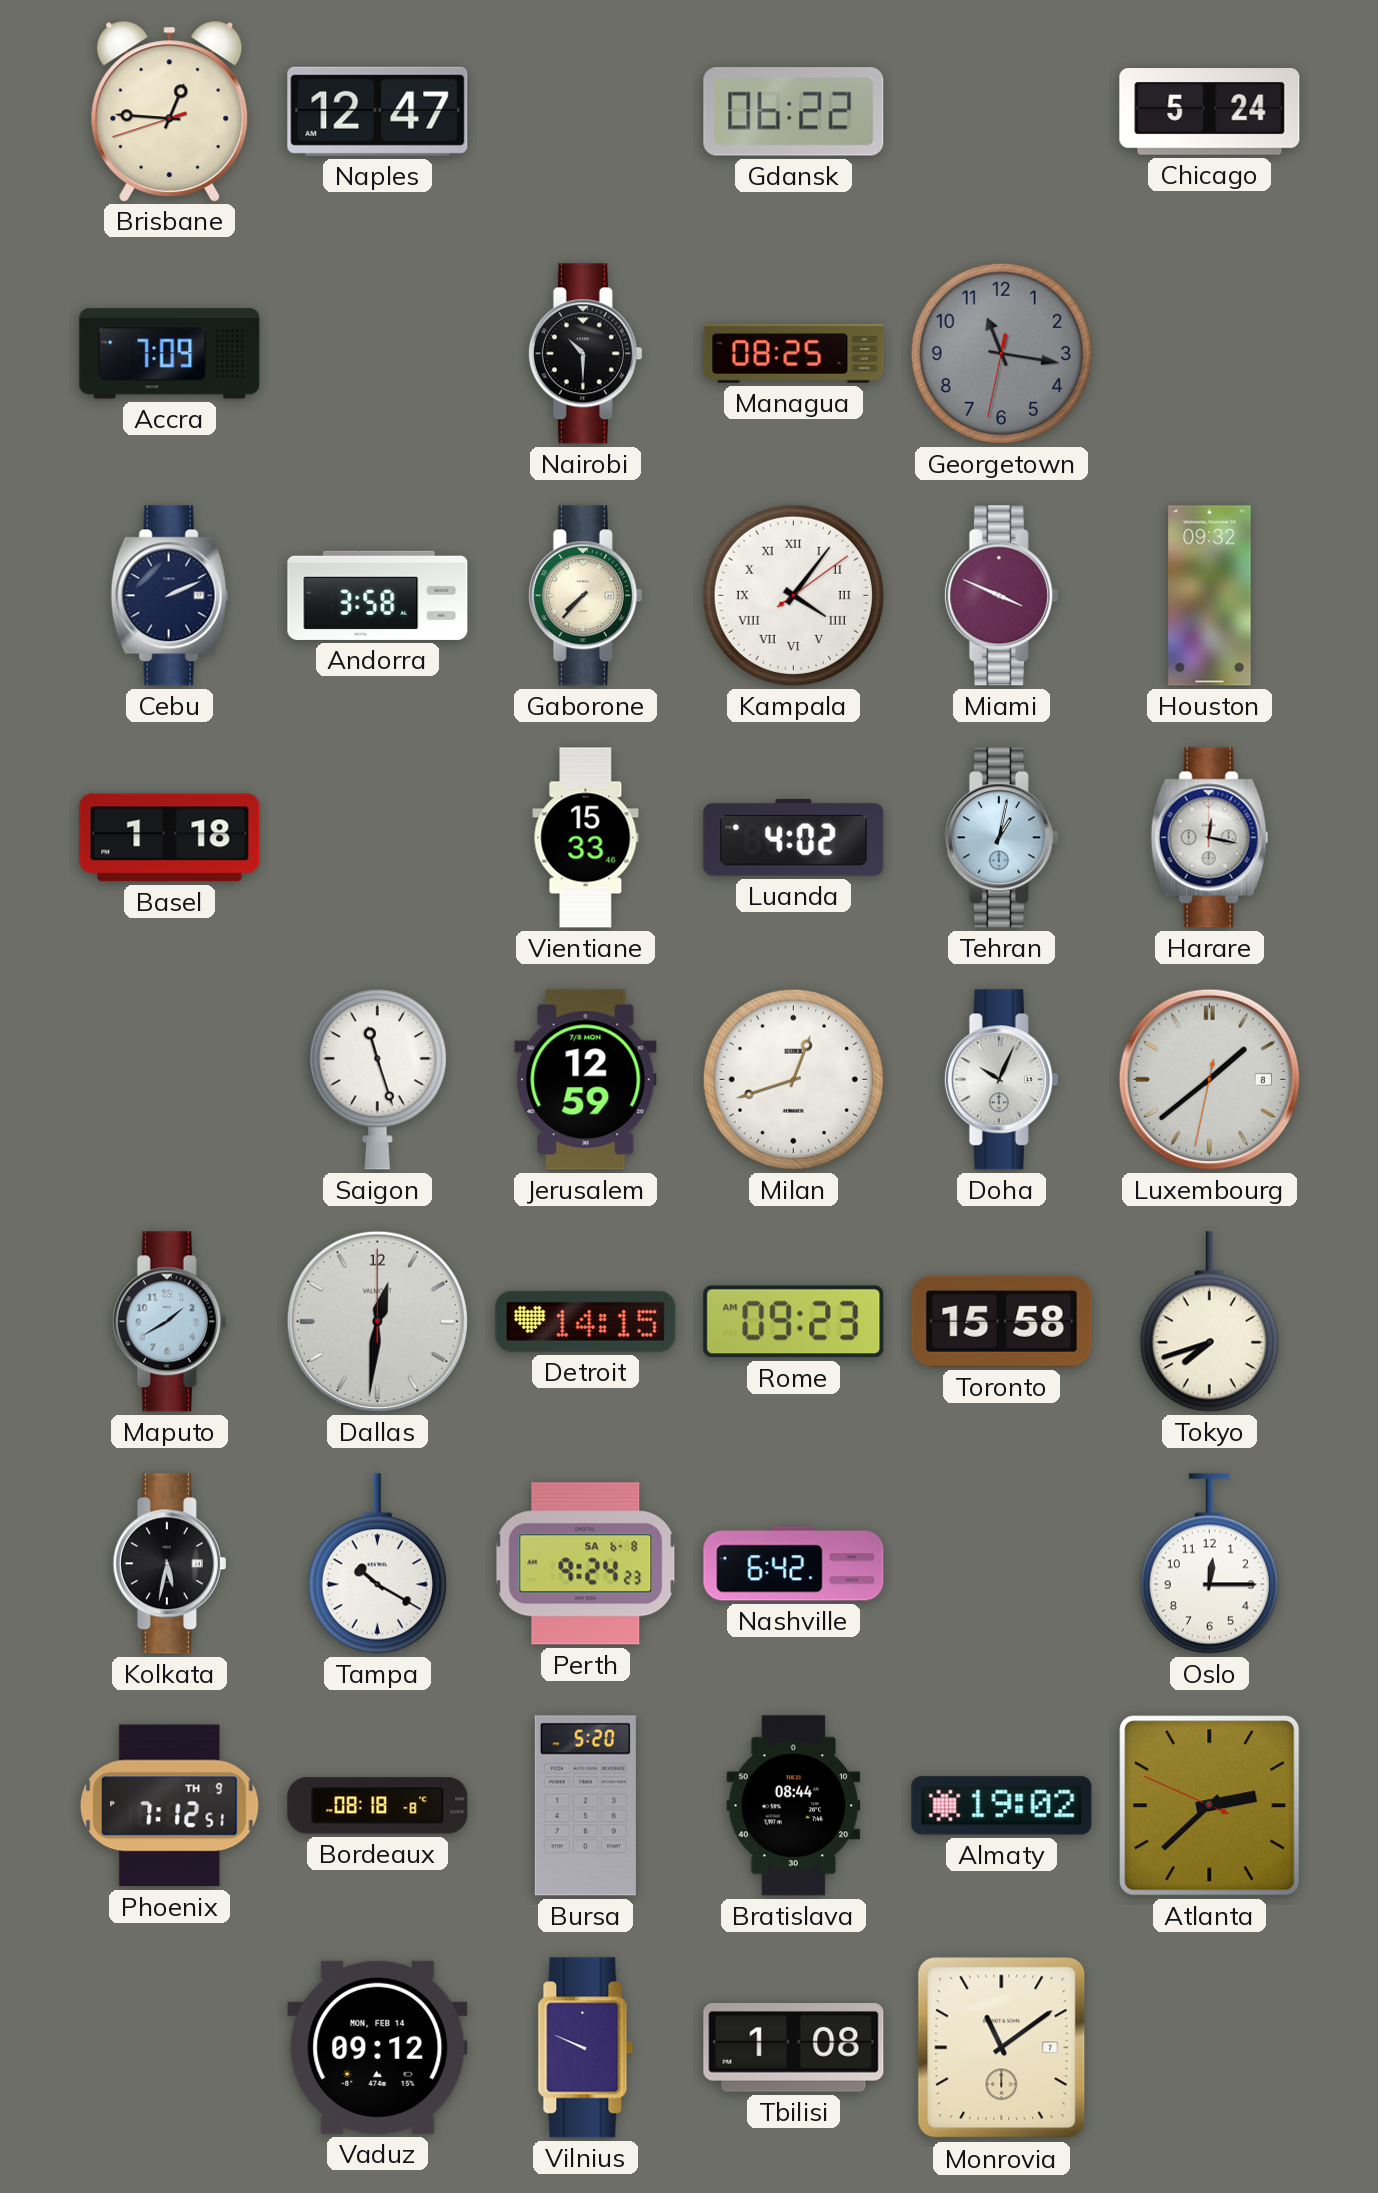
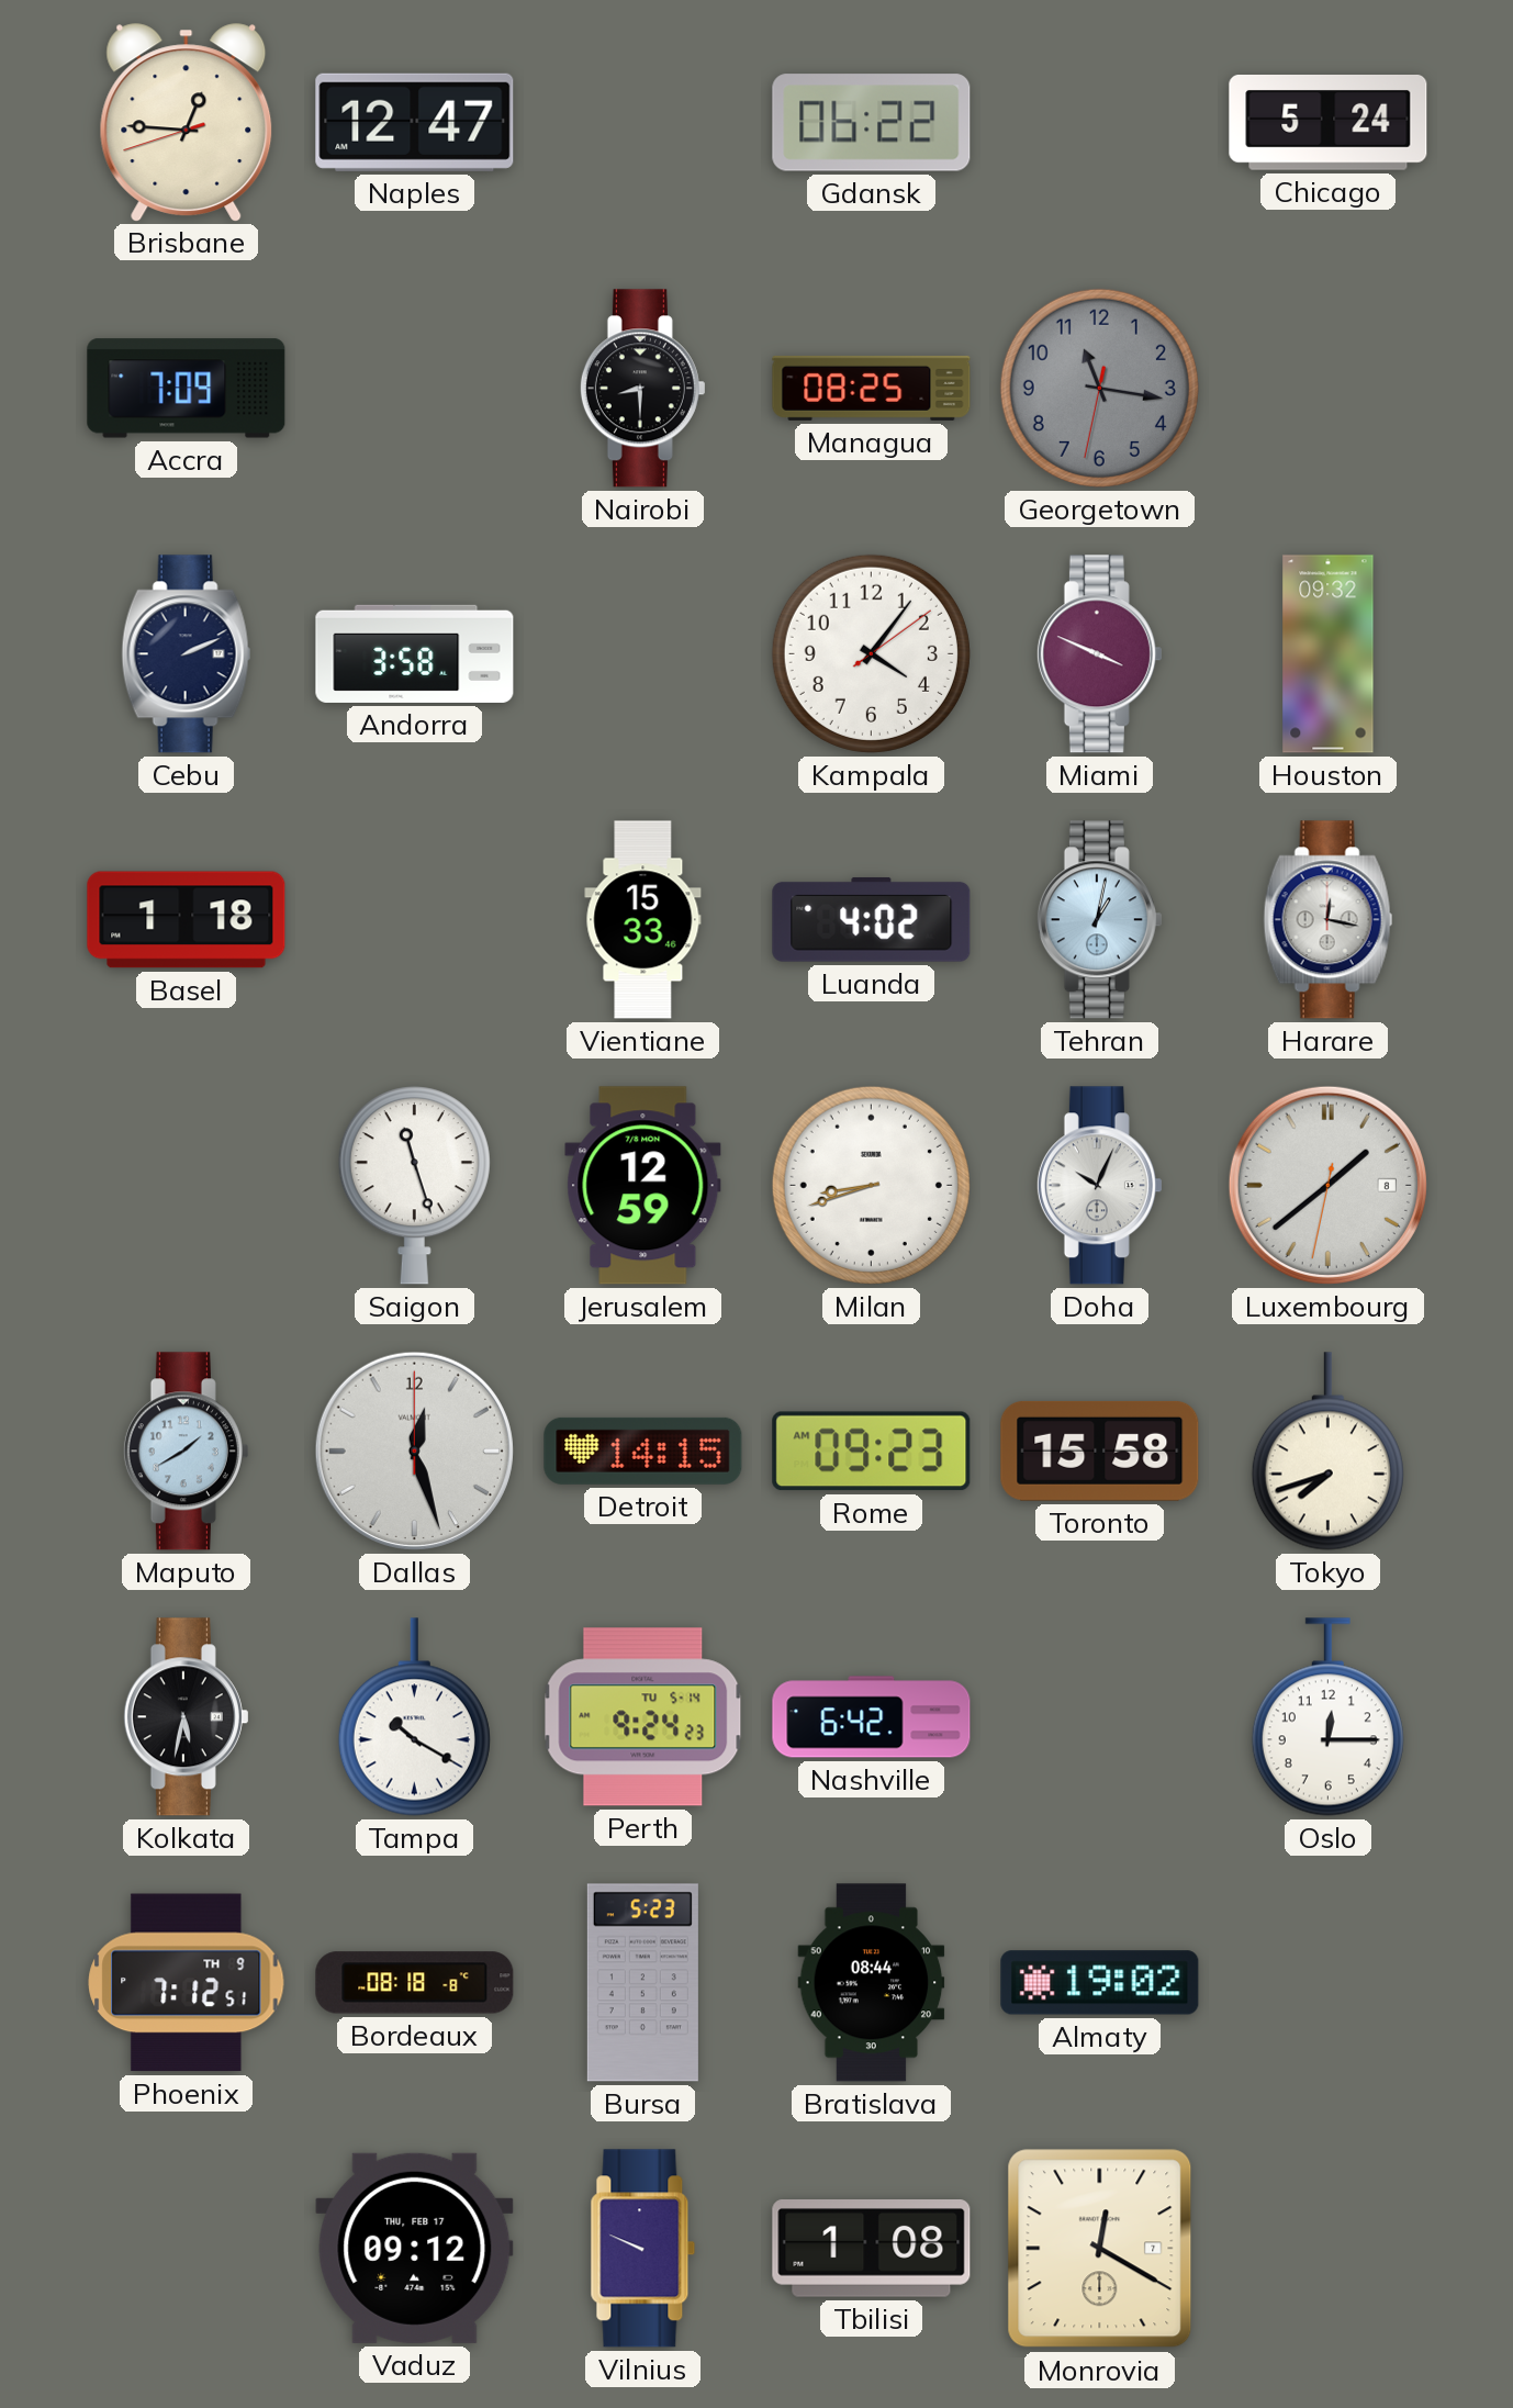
Nairobi: 10:30 -> 8:30 (642, 389)
Gaborone: 7:37 -> none (585, 596)
Kampala numerals: Roman -> Arabic (871, 653)
Milan: 12:42 -> 8:42 (871, 1185)
Dallas: 12:31 -> 12:27 (414, 1451)
Perth date: SA 6-8 -> TU 5-14 (643, 1717)
Bursa: 5:20 -> 5:23 (642, 1983)
Atlanta: 2:37 -> none (1210, 1806)
Vaduz date: MON, FEB 14 -> THU, FEB 17 (415, 2248)
Monrovia: 11:09 -> 12:20 (1100, 2249)
